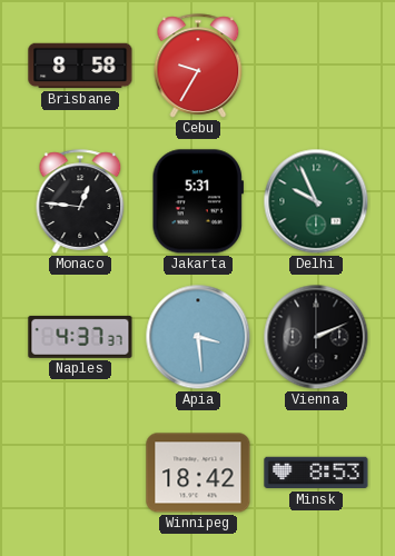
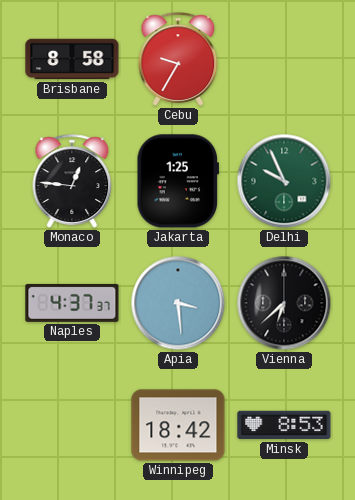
Jakarta: 5:31 -> 1:25 (177, 181)
Vienna: 2:11 -> 6:38 (284, 303)
